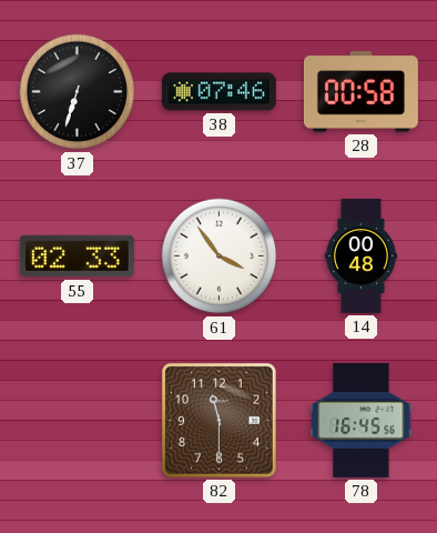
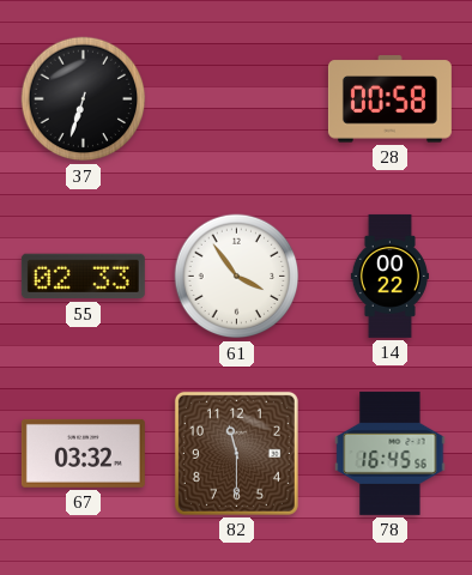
38: 07:46 -> none (218, 92)
14: 00:48 -> 00:22 (389, 276)
67: none -> 03:32 (83, 453)
